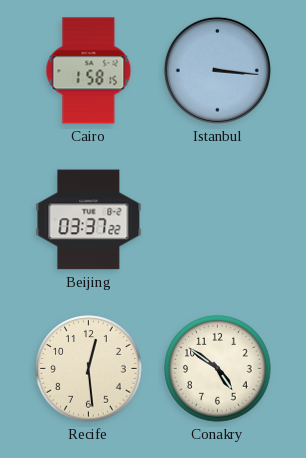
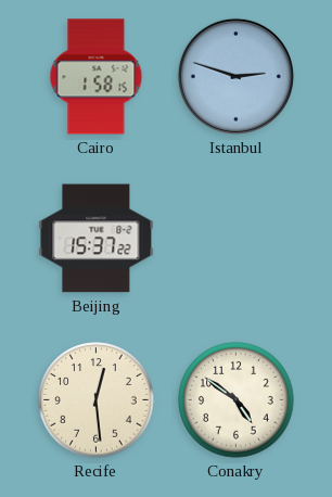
Istanbul: 3:16 -> 2:48 (235, 76)
Beijing: 03:37 -> 15:37 (97, 239)
